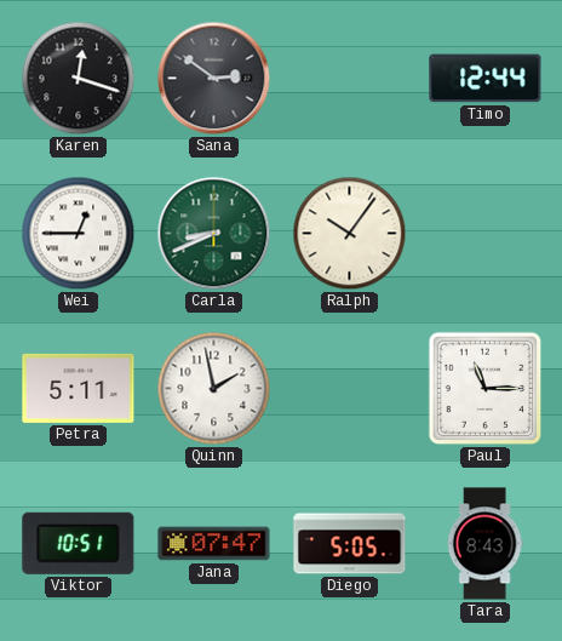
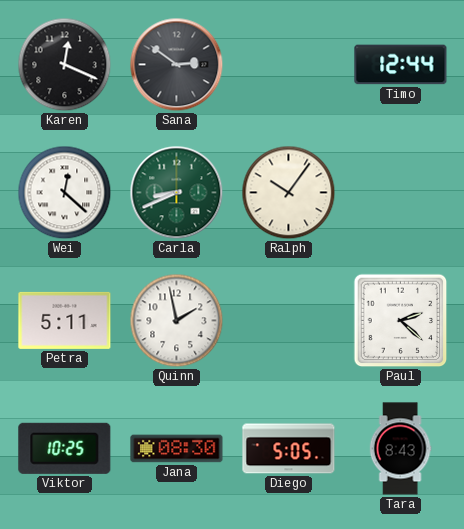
Karen: 12:18 -> 12:19 (65, 65)
Wei: 12:45 -> 12:22 (65, 193)
Paul: 11:15 -> 2:22 (401, 321)
Viktor: 10:51 -> 10:25 (65, 448)
Jana: 07:47 -> 08:30 (177, 449)
